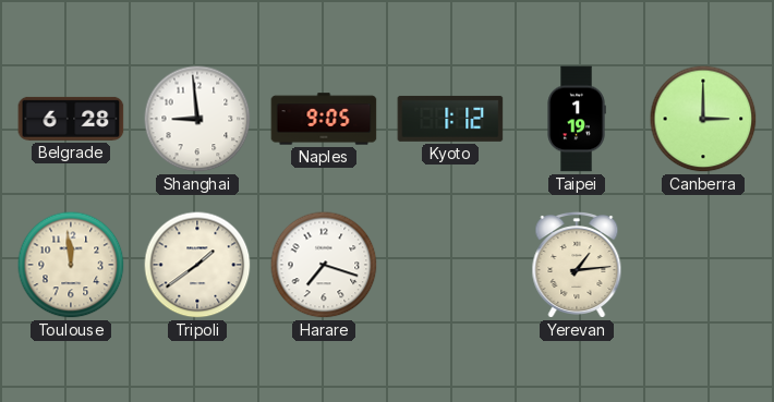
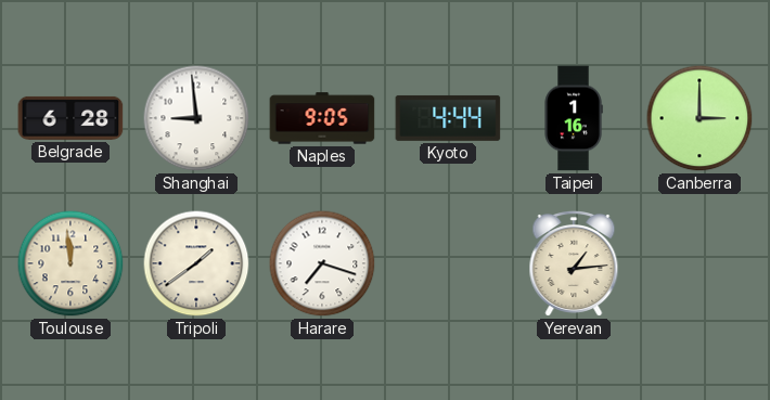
Kyoto: 1:12 -> 4:44 (448, 118)
Taipei: 1:19 -> 1:16 (574, 118)
